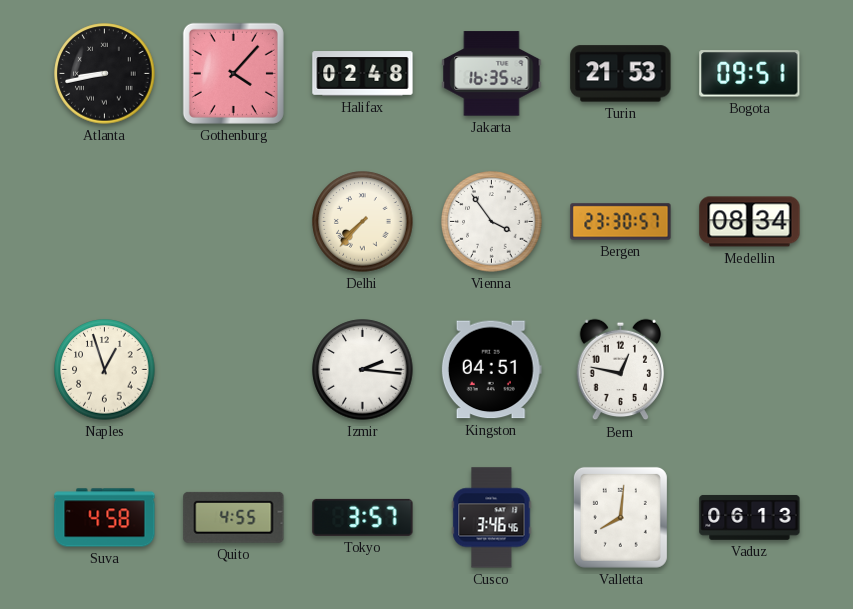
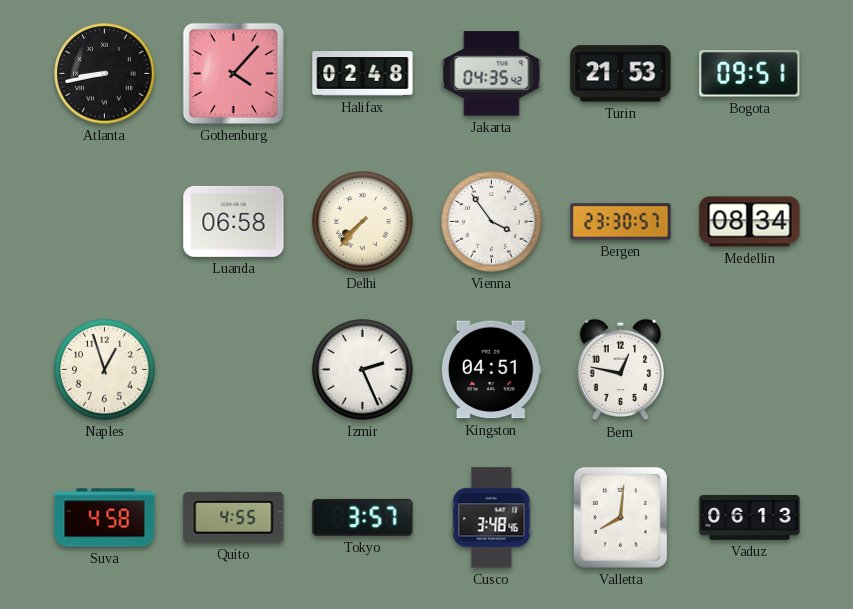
Jakarta: 16:35 -> 04:35 (492, 74)
Luanda: none -> 06:58 (234, 221)
Izmir: 2:16 -> 2:26 (363, 370)
Cusco: 3:46 -> 3:48 (492, 518)
